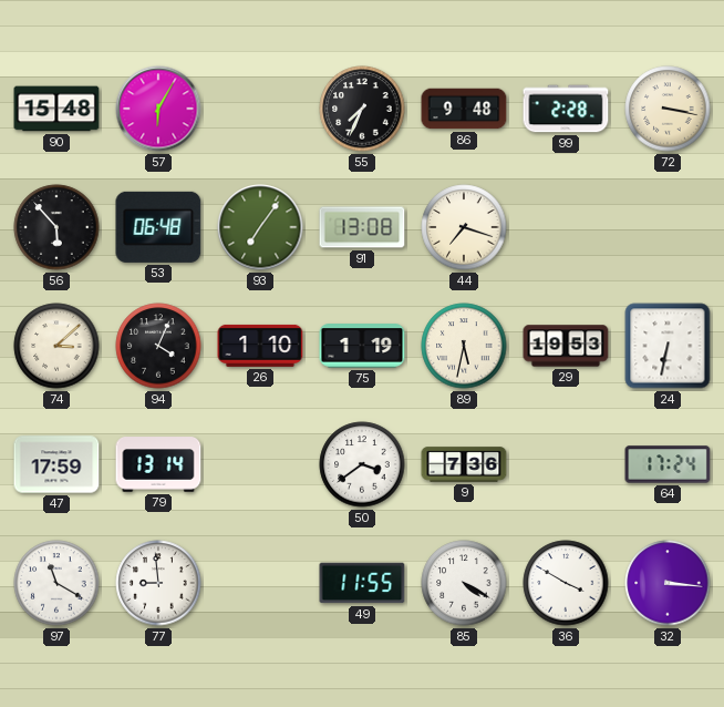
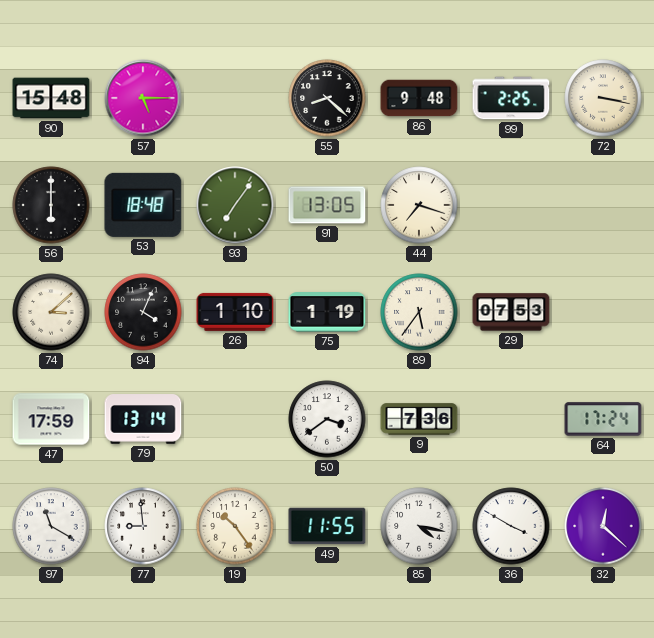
57: 6:05 -> 5:15 (143, 98)
55: 7:34 -> 8:22 (327, 98)
99: 2:28 -> 2:25 (511, 98)
56: 5:53 -> 6:00 (51, 205)
53: 06:48 -> 18:48 (143, 205)
91: 13:08 -> 13:05 (327, 205)
89: 5:32 -> 5:36 (419, 312)
29: 19:53 -> 07:53 (511, 312)
24: 6:32 -> none (668, 346)
19: none -> 10:24 (235, 526)
85: 4:20 -> 4:17 (419, 526)
32: 3:16 -> 12:22 (603, 526)
